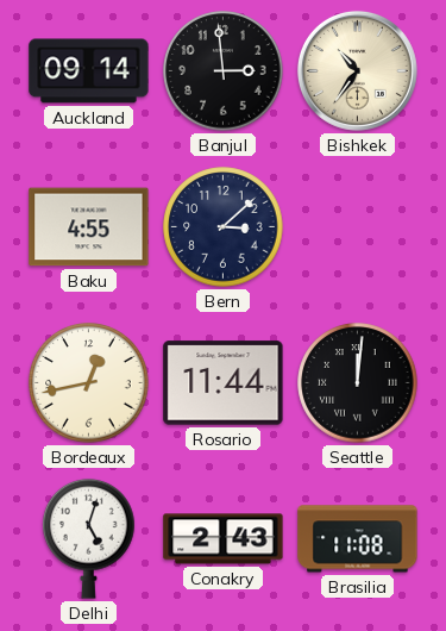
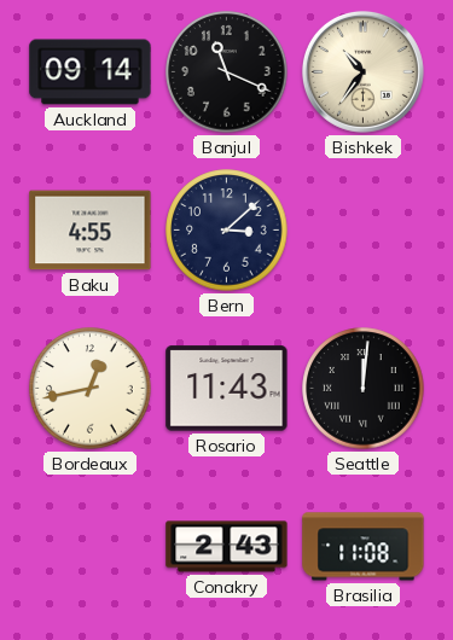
Banjul: 2:59 -> 11:19 (227, 72)
Rosario: 11:44 -> 11:43 (227, 389)
Delhi: 5:03 -> none (89, 538)
